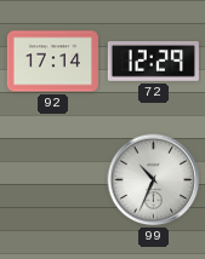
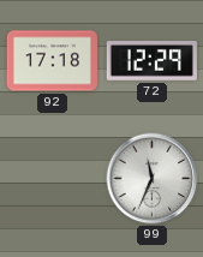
92: 17:14 -> 17:18 (52, 61)
99: 10:34 -> 11:34 (153, 179)
